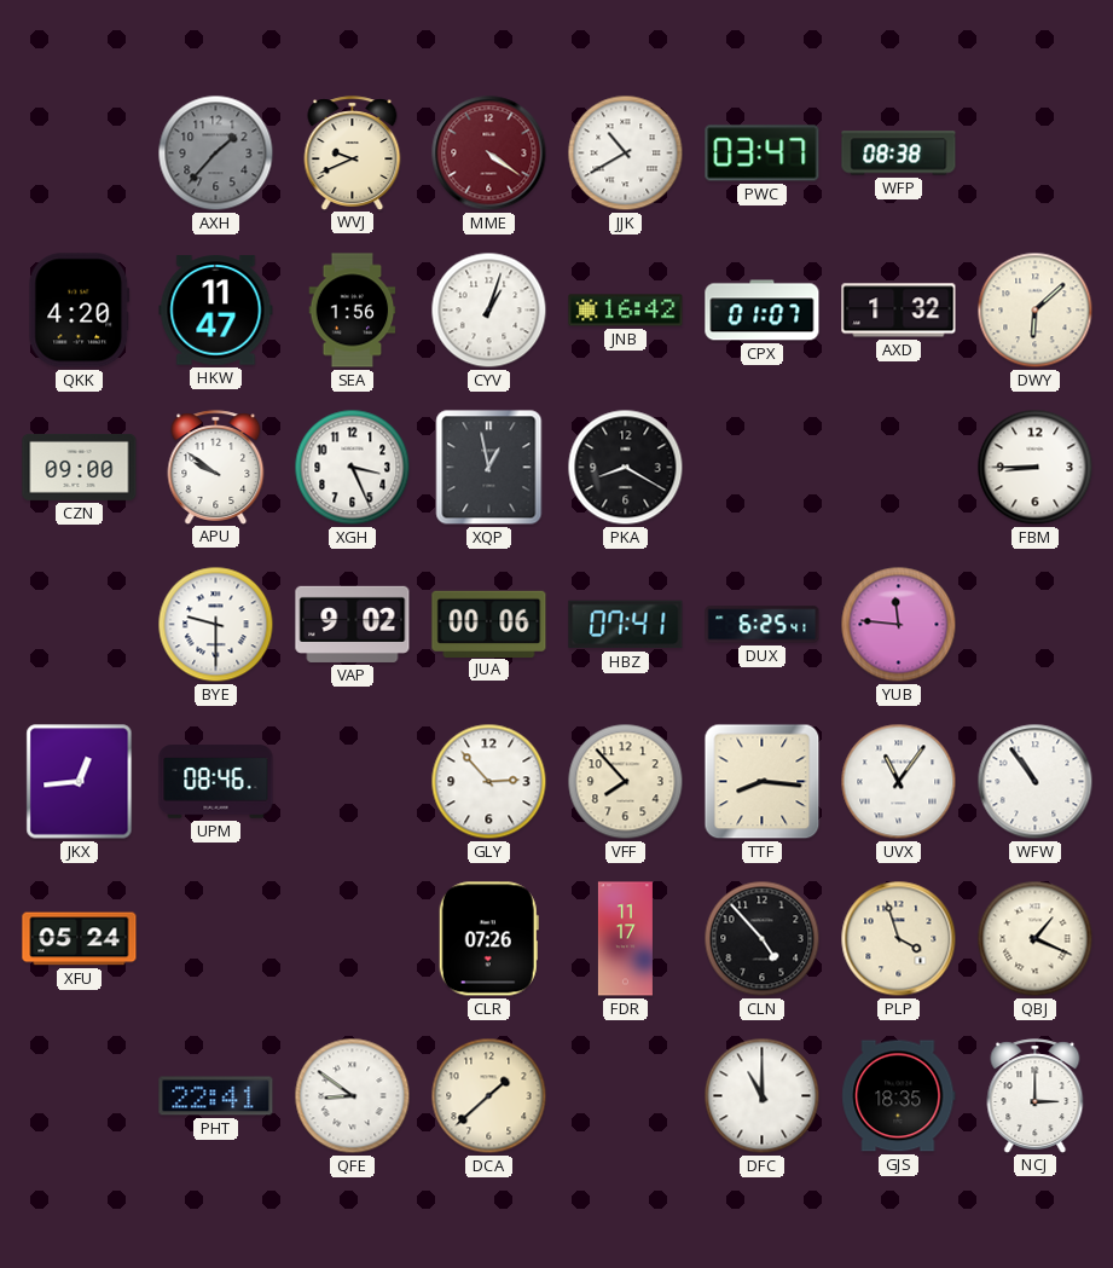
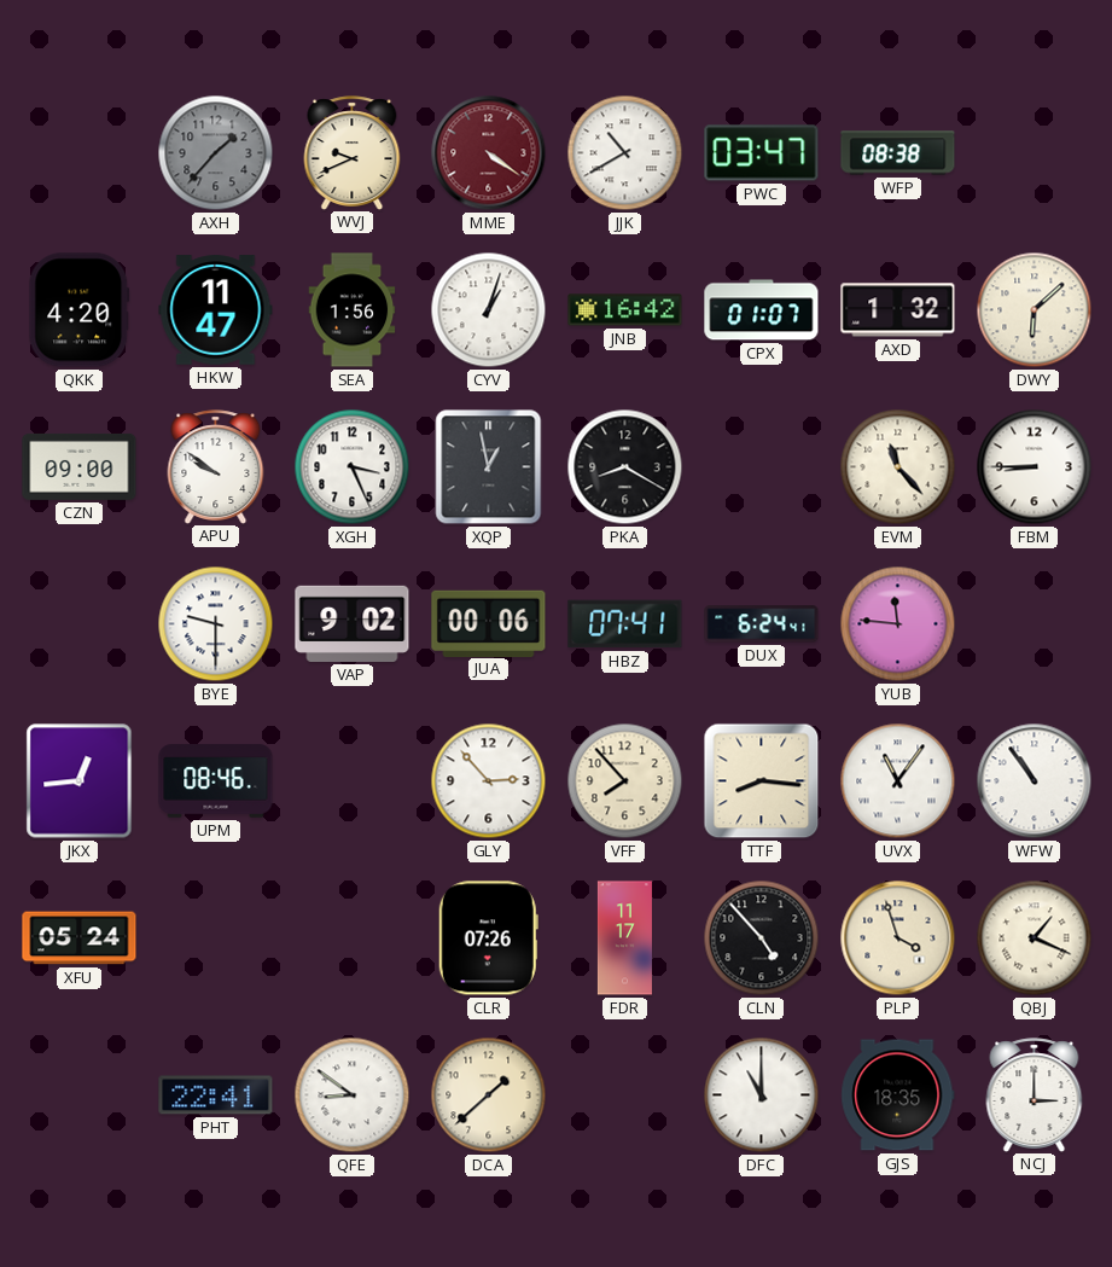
EVM: none -> 11:23 (898, 467)
DUX: 6:25 -> 6:24 (762, 624)
